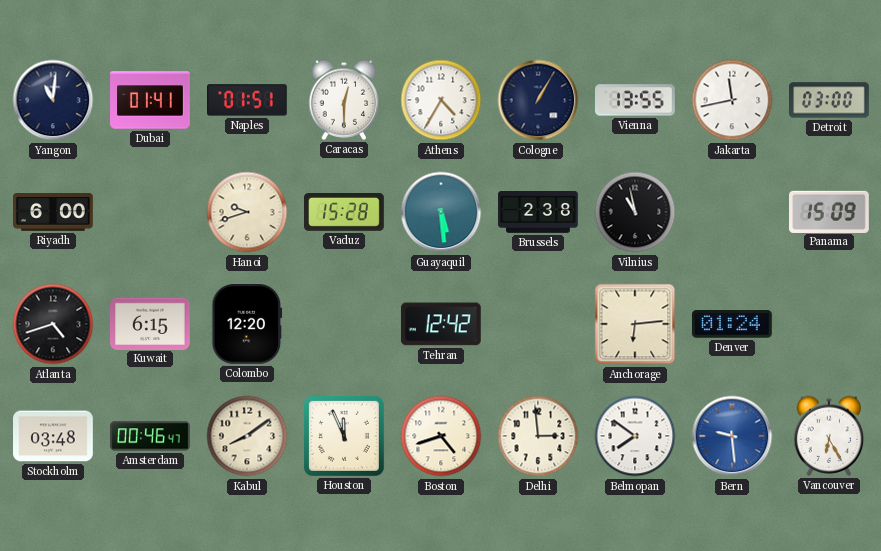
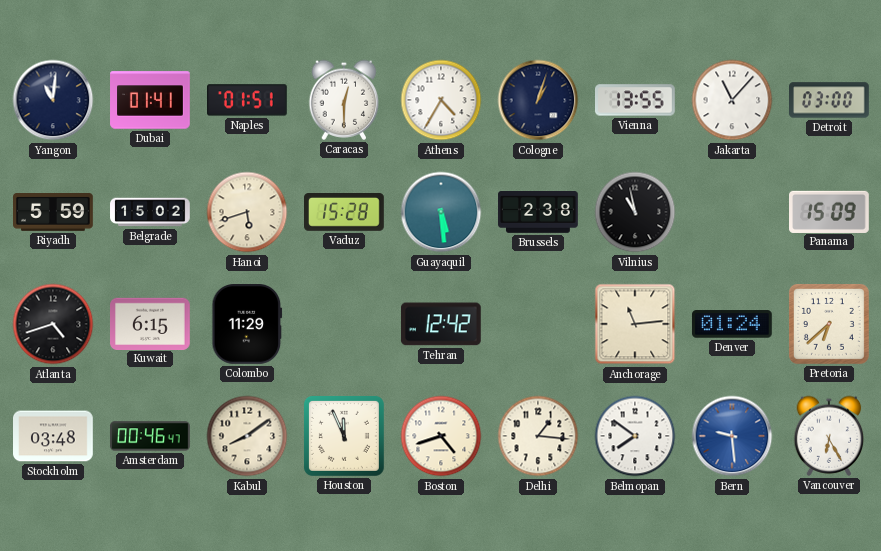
Cologne: 1:05 -> 1:03 (538, 100)
Jakarta: 11:43 -> 11:07 (732, 100)
Riyadh: 6:00 -> 5:59 (54, 213)
Belgrade: none -> 15:02 (150, 212)
Hanoi: 9:42 -> 5:42 (247, 212)
Colombo: 12:20 -> 11:29 (247, 325)
Anchorage: 6:14 -> 11:14 (635, 324)
Pretoria: none -> 6:38 (829, 324)
Delhi: 2:59 -> 1:16 (538, 436)
